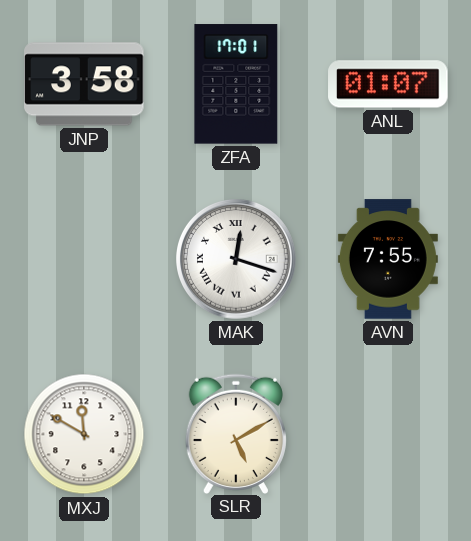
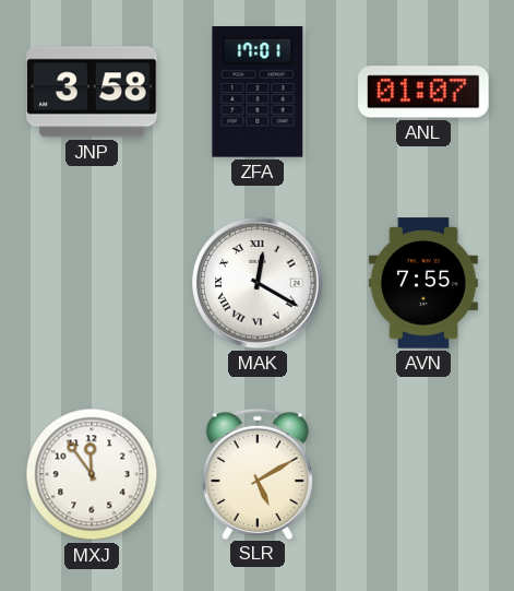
MAK: 12:18 -> 12:20 (259, 284)
MXJ: 11:50 -> 11:54 (92, 474)
